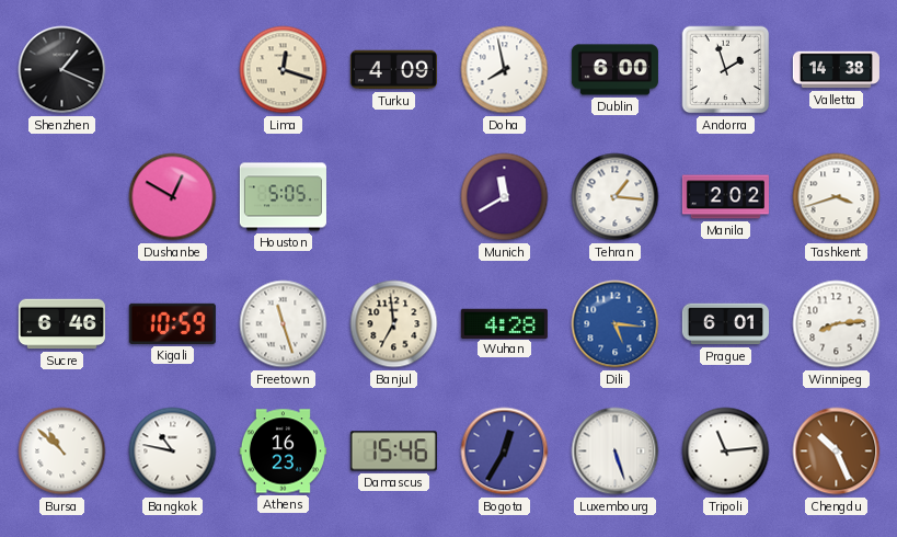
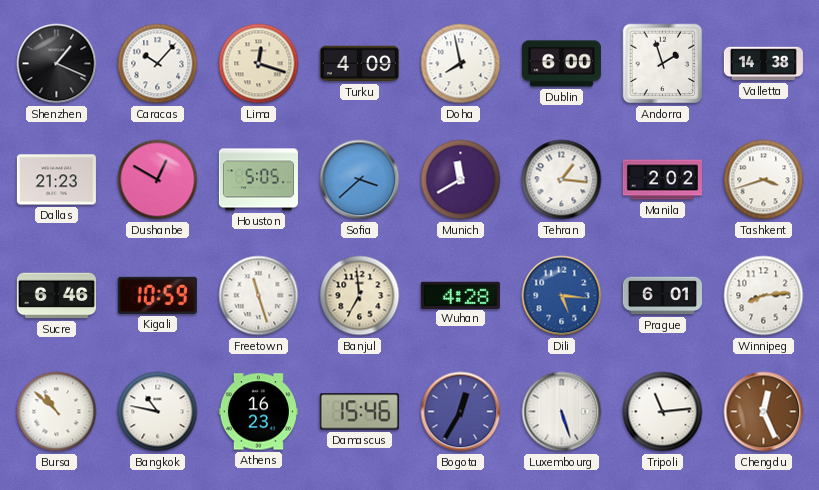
Caracas: none -> 10:07 (158, 64)
Dallas: none -> 21:23 (56, 180)
Sofia: none -> 3:38 (360, 180)
Chengdu: 10:26 -> 12:26 (764, 412)
